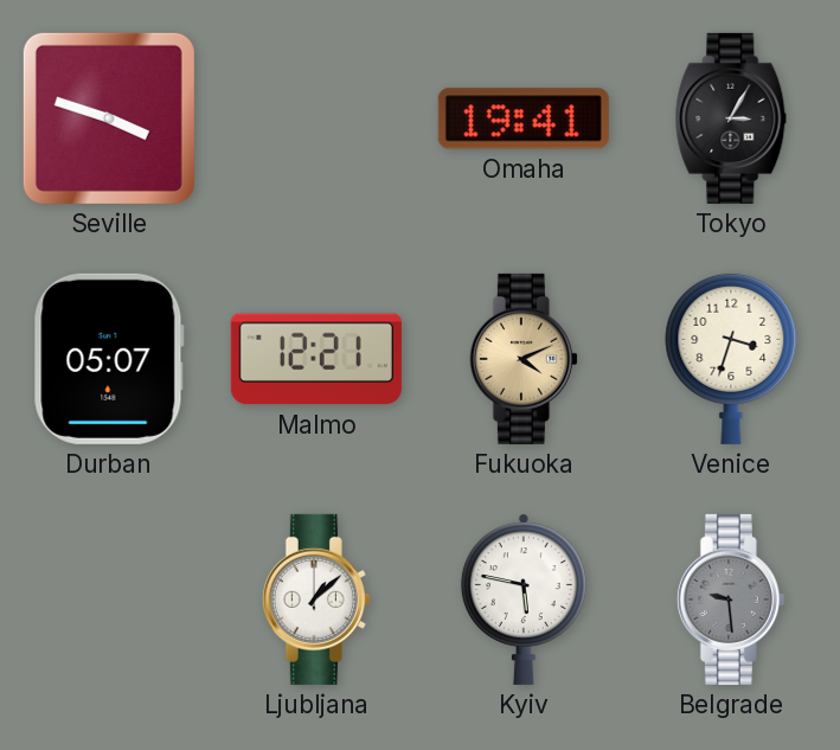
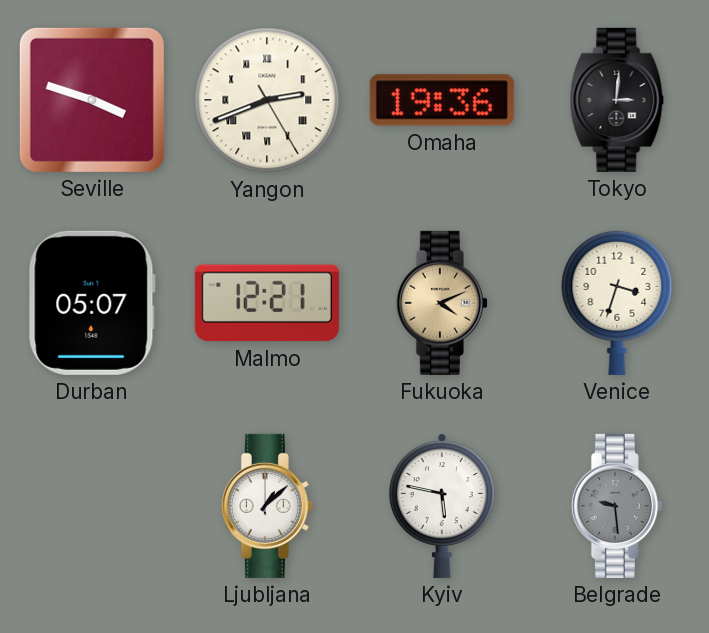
Yangon: none -> 2:41 (267, 100)
Omaha: 19:41 -> 19:36 (442, 100)
Tokyo: 3:05 -> 3:01 (617, 100)
